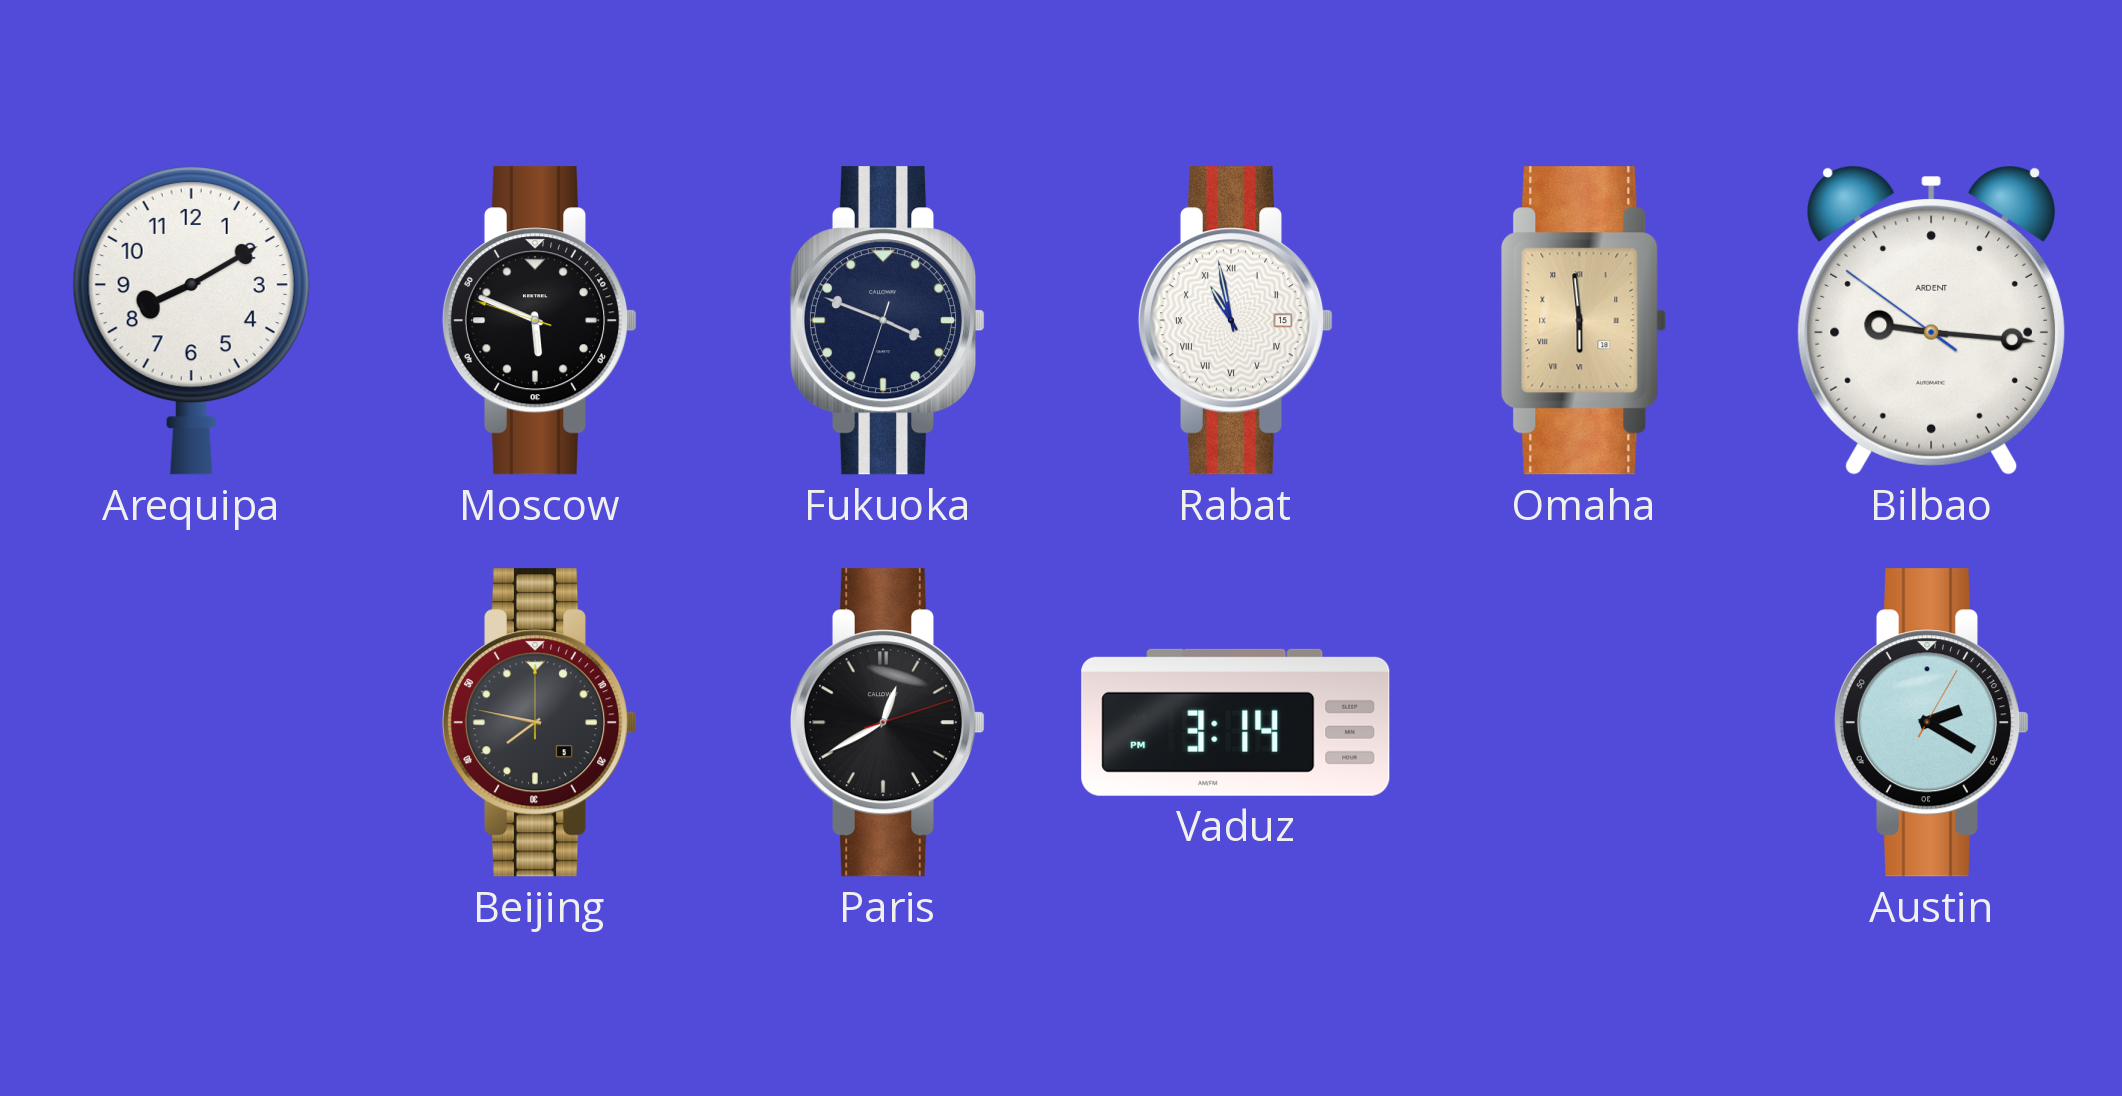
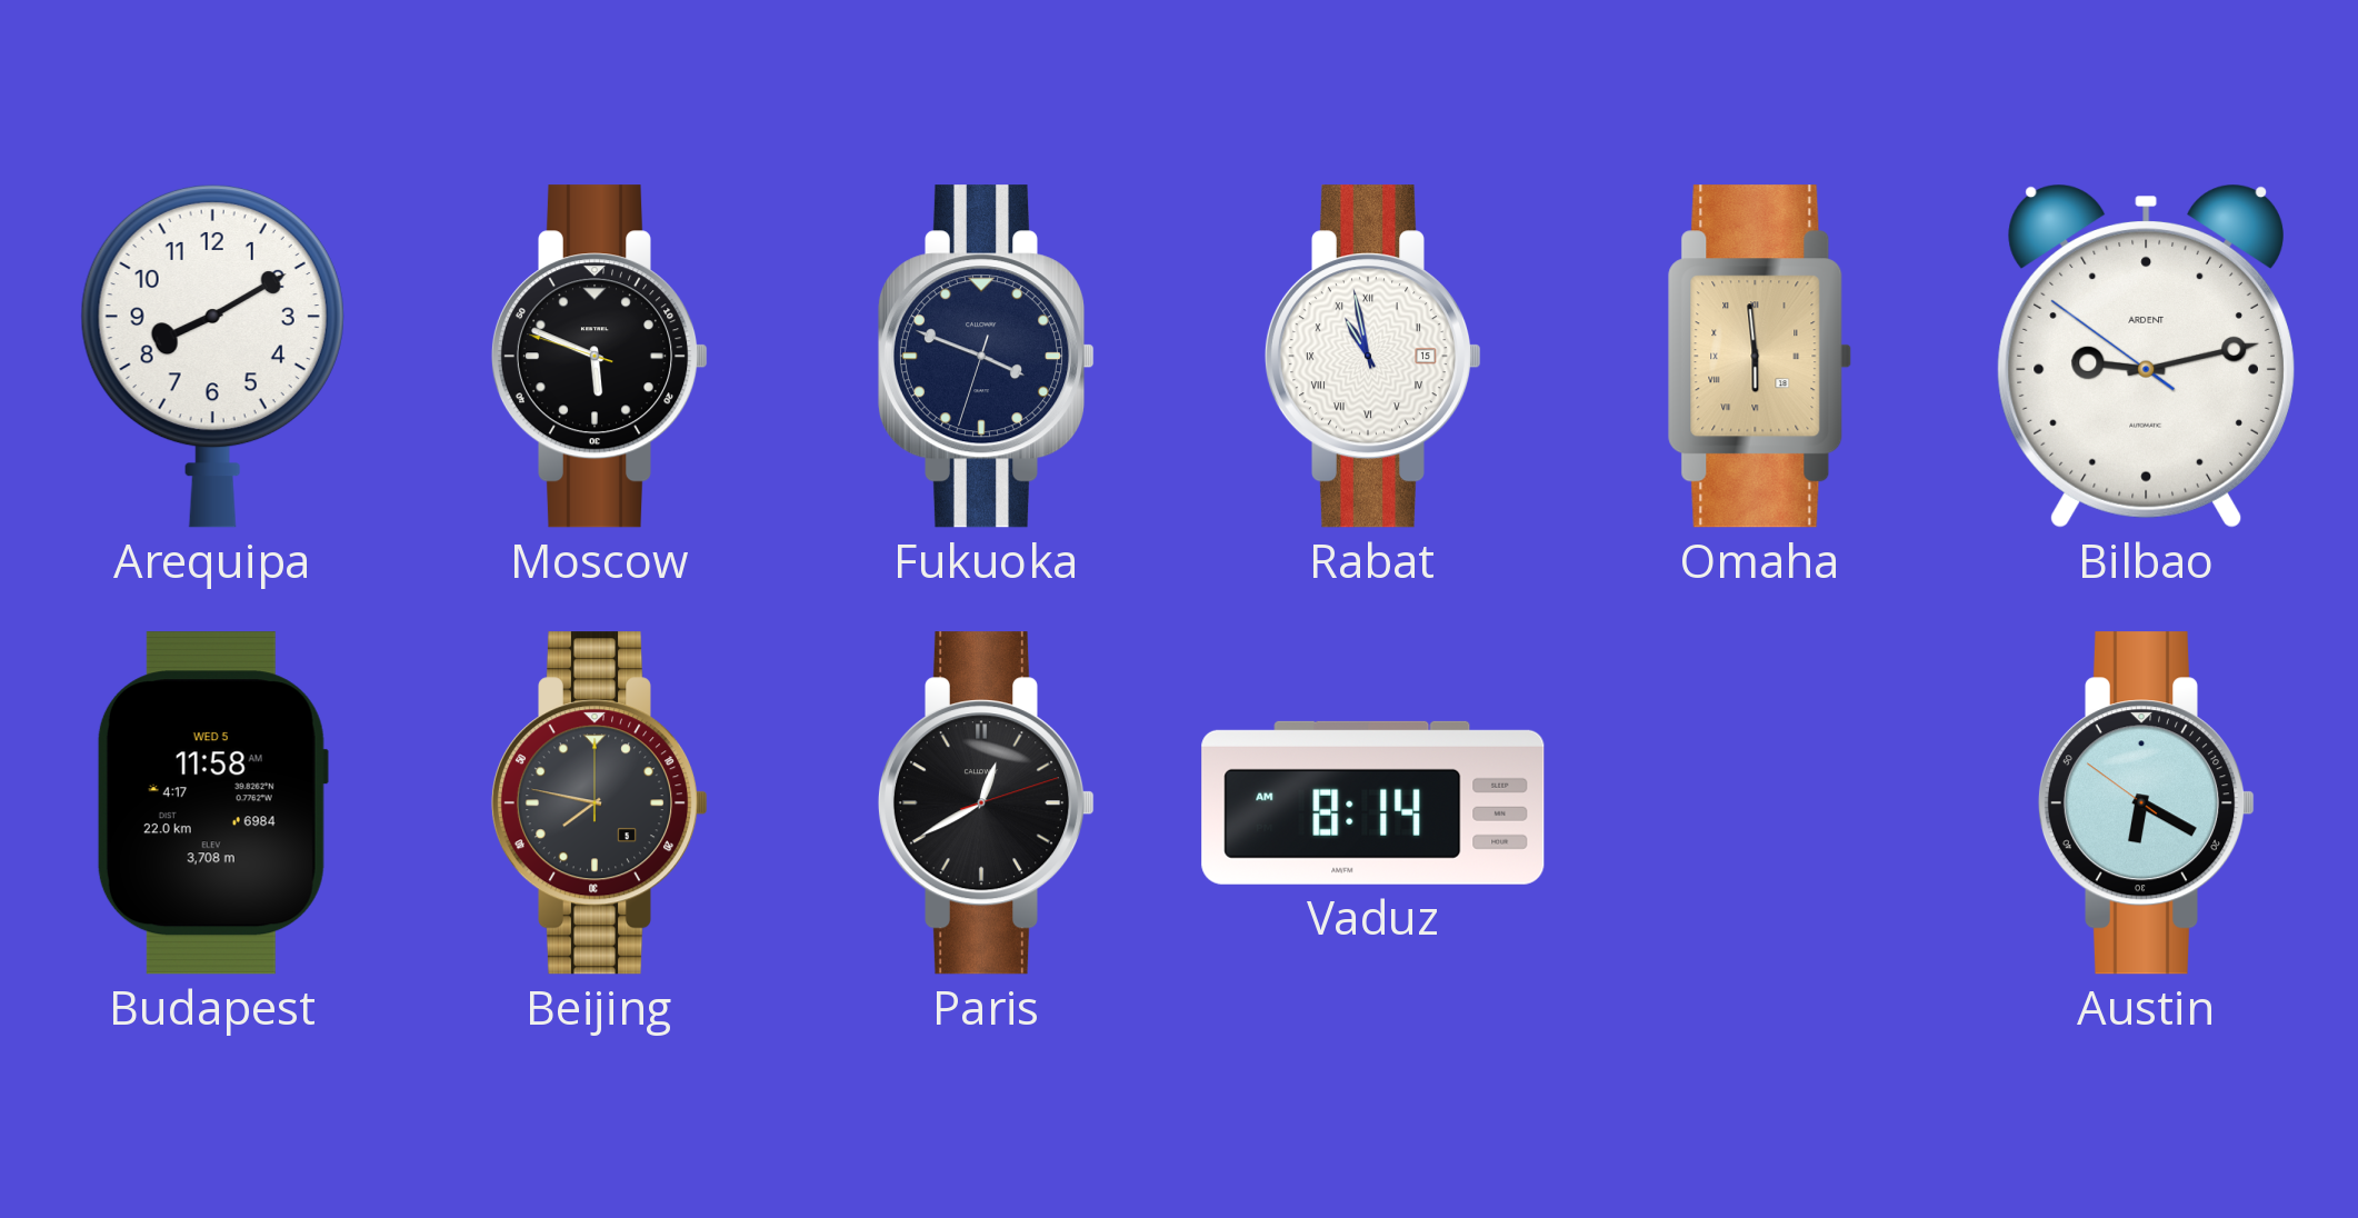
Bilbao: 9:15 -> 9:12 (2146, 356)
Budapest: none -> 11:58 (212, 803)
Vaduz: 3:14 -> 8:14 (1373, 802)
Austin: 2:20 -> 6:19 (2147, 803)
